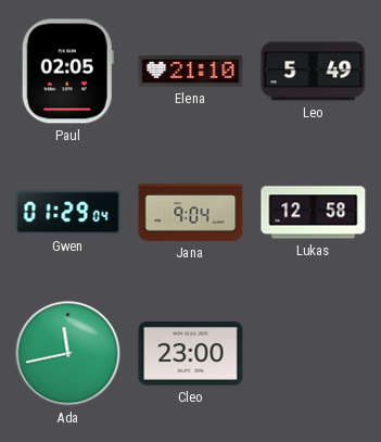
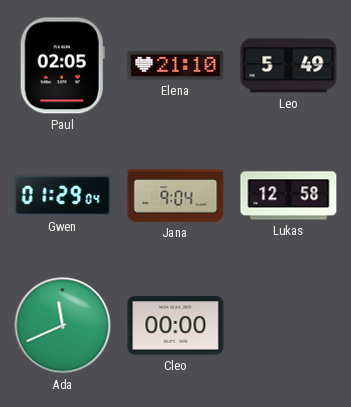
Ada: 11:43 -> 11:41 (63, 326)
Cleo: 23:00 -> 00:00 (176, 326)
